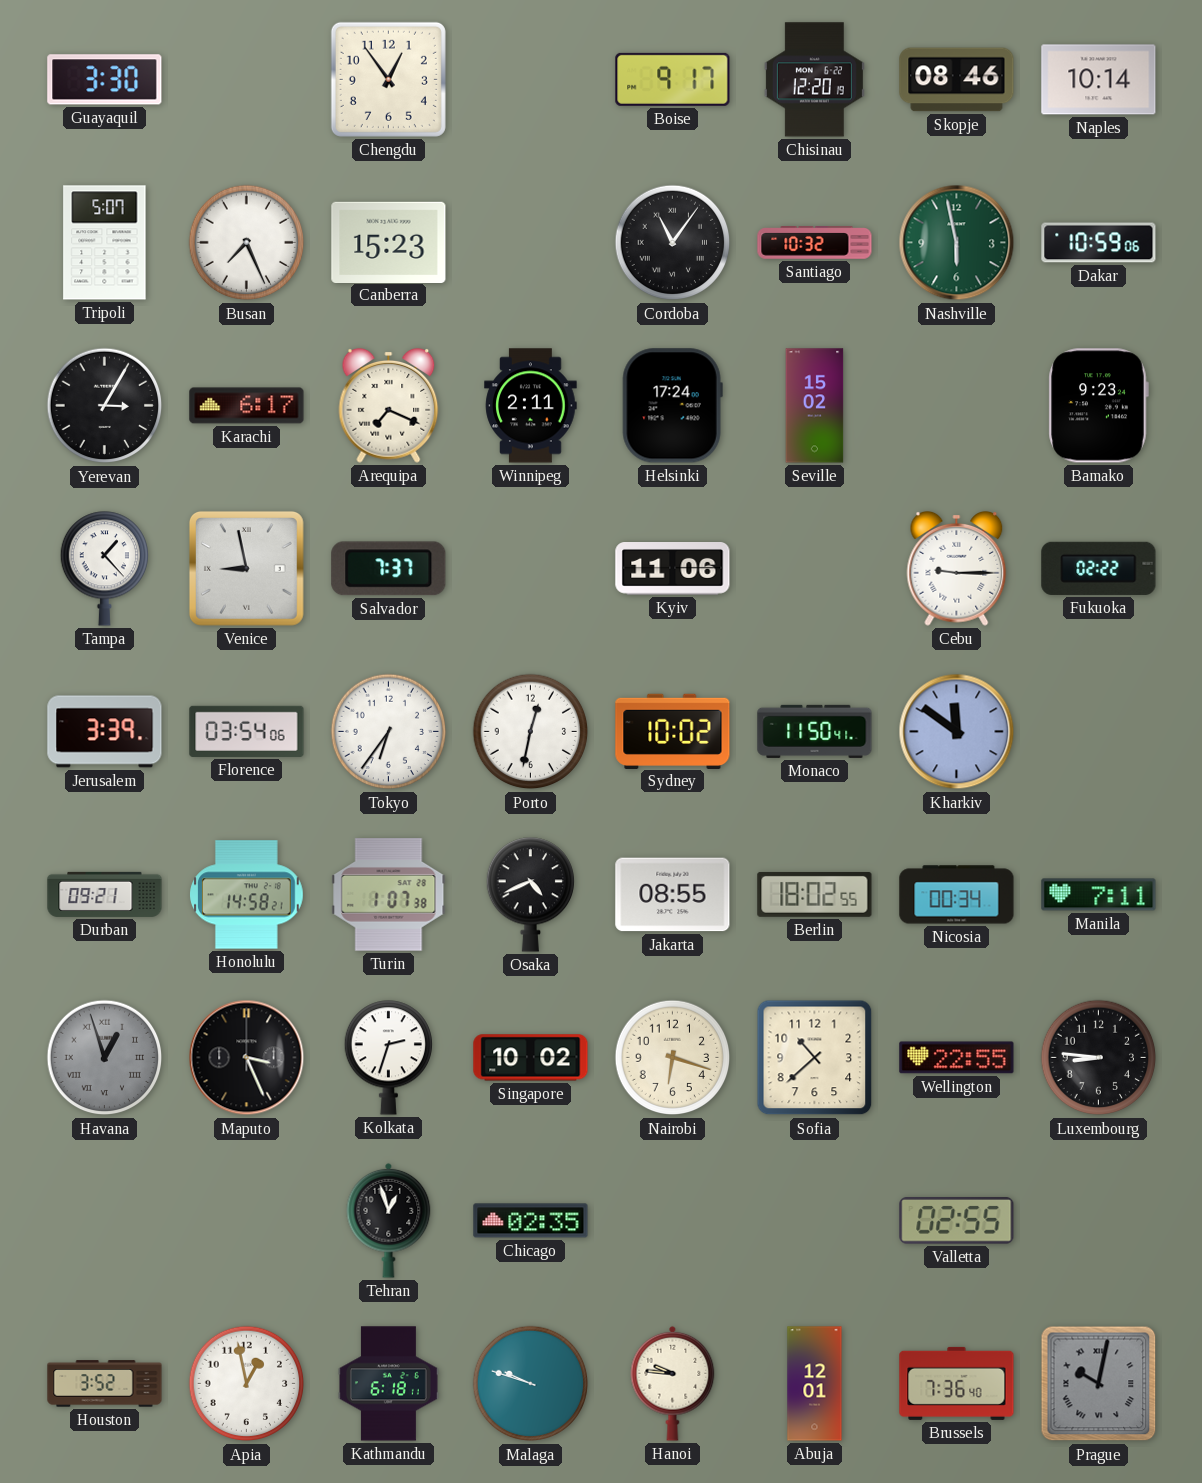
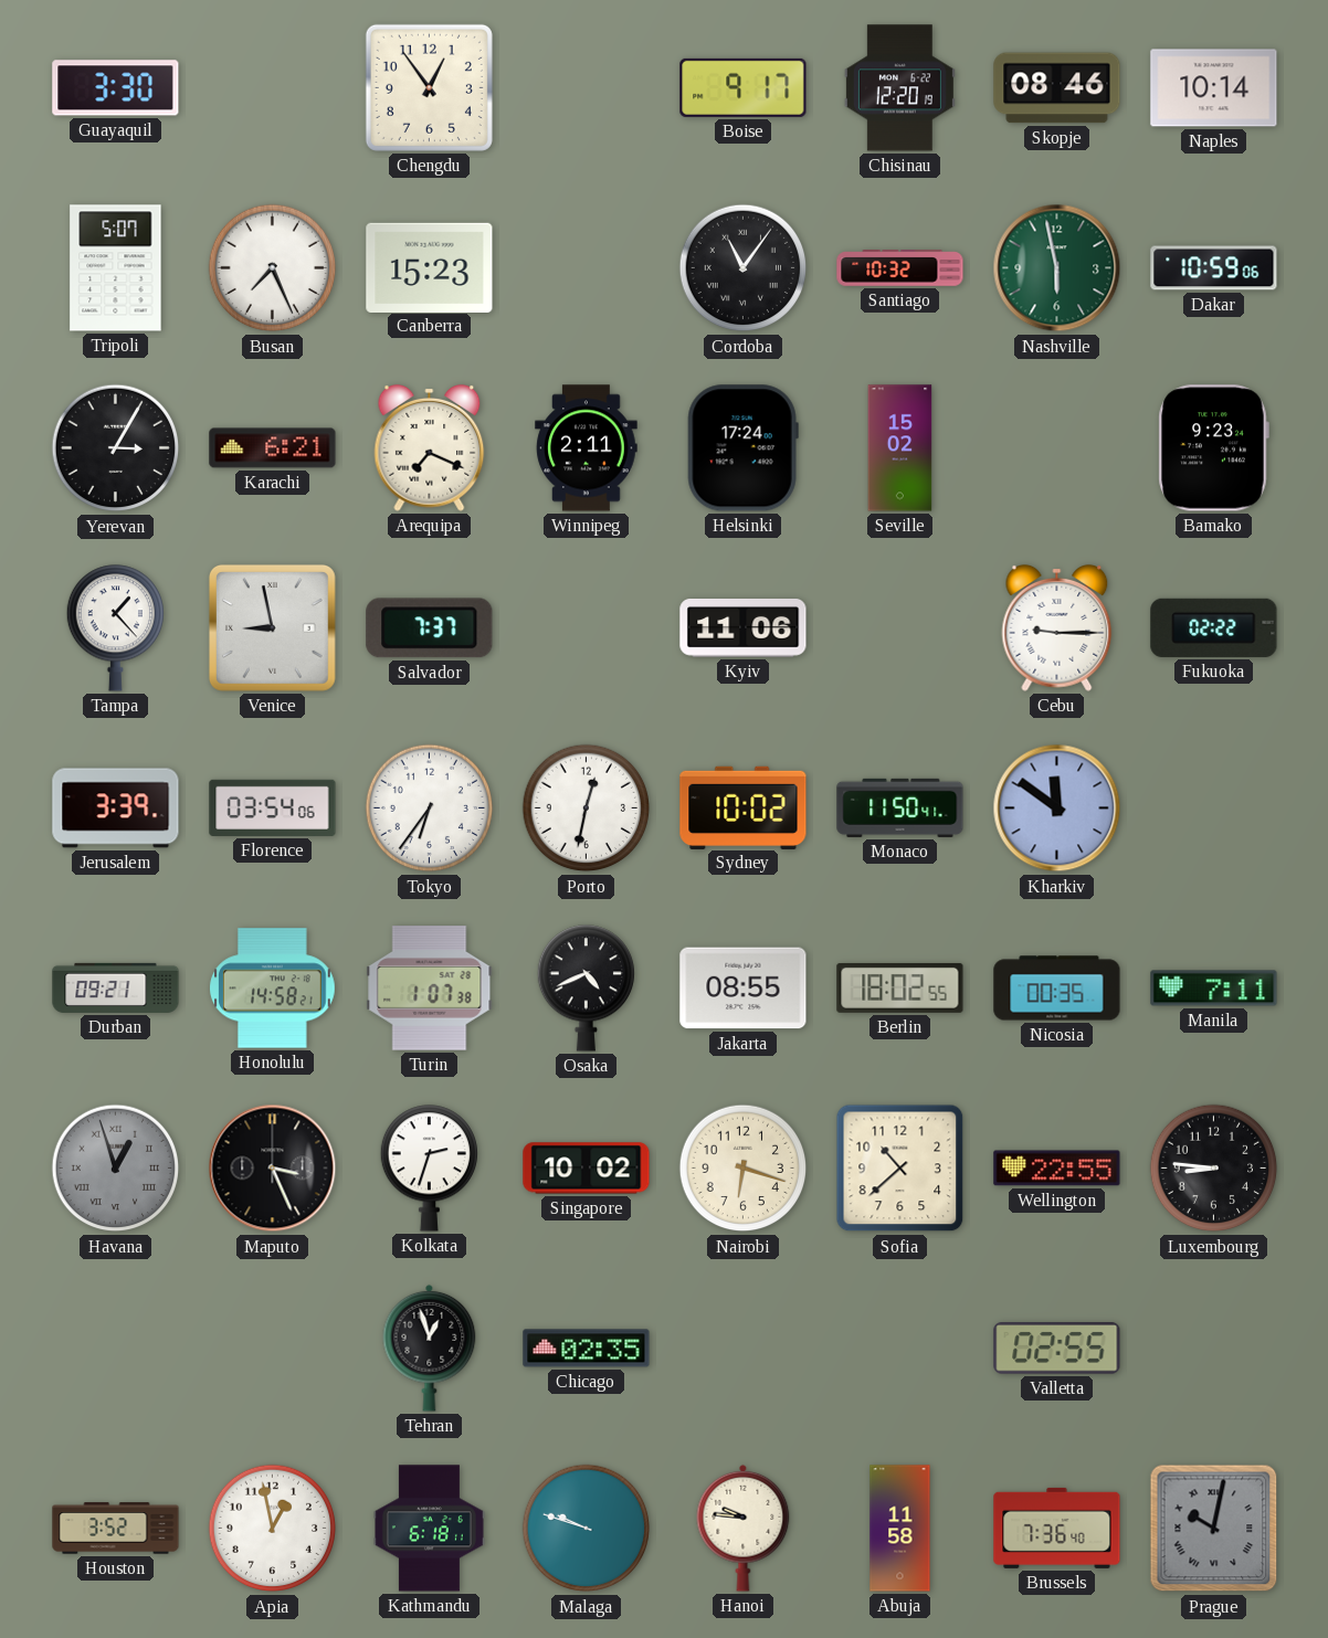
Karachi: 6:17 -> 6:21 (273, 448)
Nicosia: 00:34 -> 00:35 (1057, 989)
Abuja: 12:01 -> 11:58 (900, 1529)
